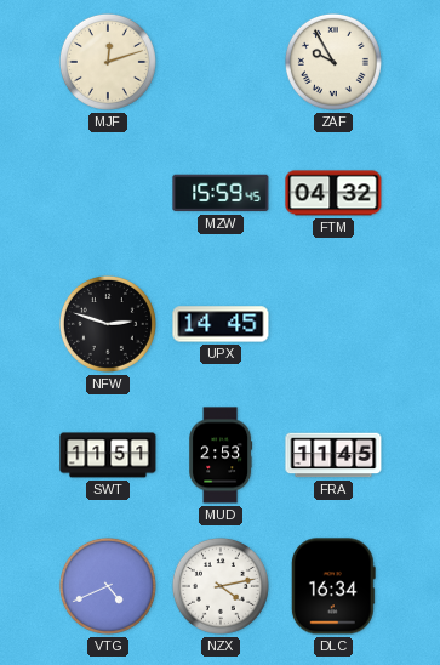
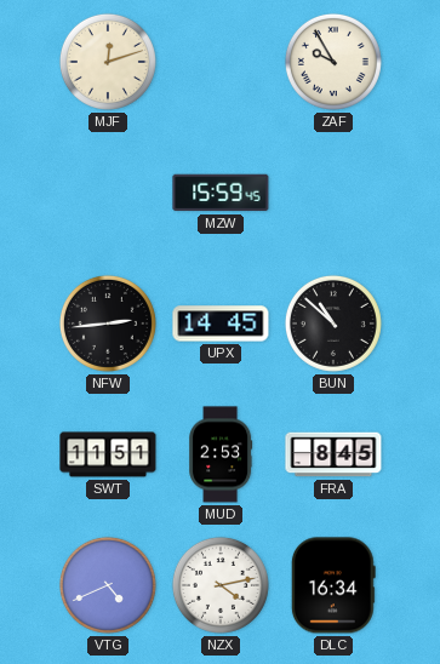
FTM: 04:32 -> none (333, 193)
NFW: 2:48 -> 2:44 (108, 324)
BUN: none -> 10:52 (333, 324)
FRA: 11:45 -> 8:45 (333, 454)
